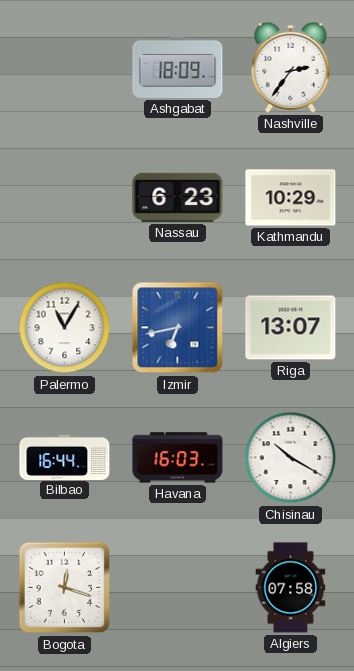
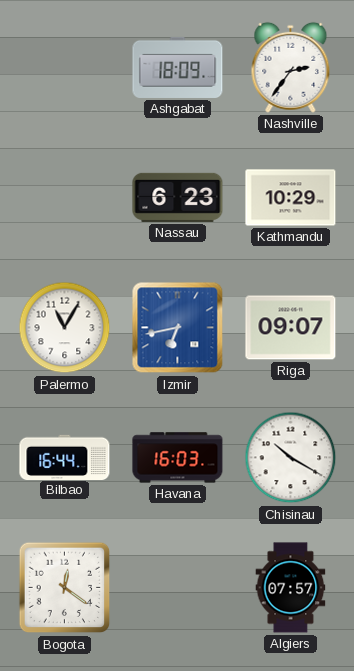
Riga: 13:07 -> 09:07 (291, 328)
Bogota: 12:18 -> 12:21 (65, 588)
Algiers: 07:58 -> 07:57 (291, 588)
